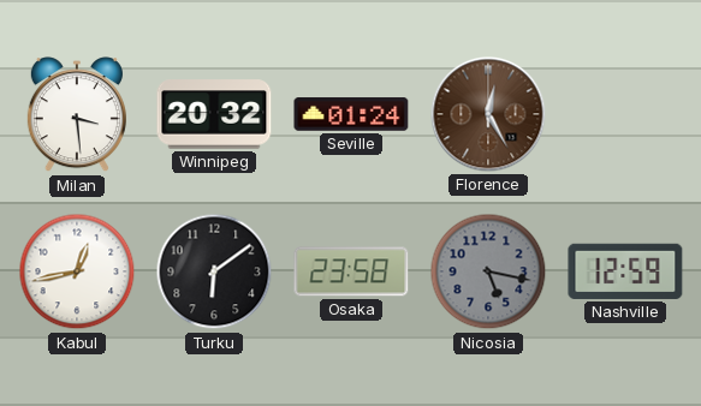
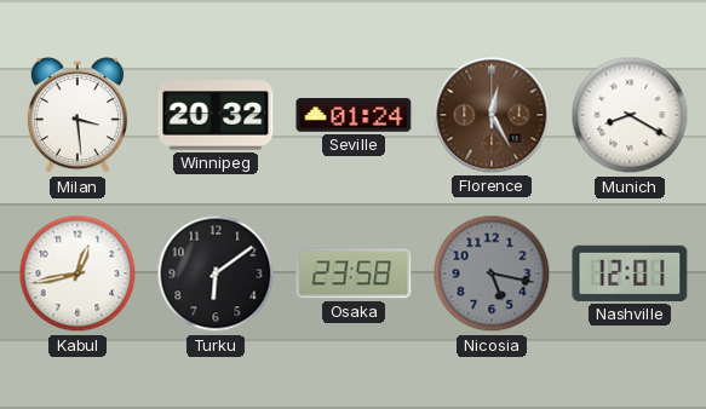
Munich: none -> 8:20 (630, 115)
Nashville: 12:59 -> 12:01 (630, 273)
